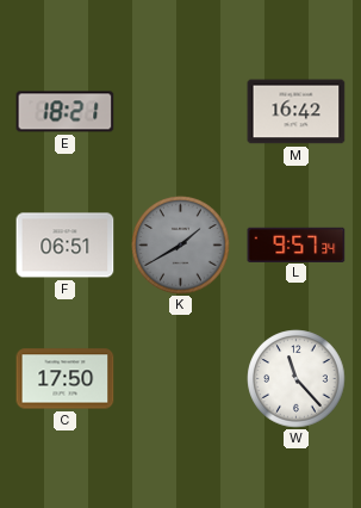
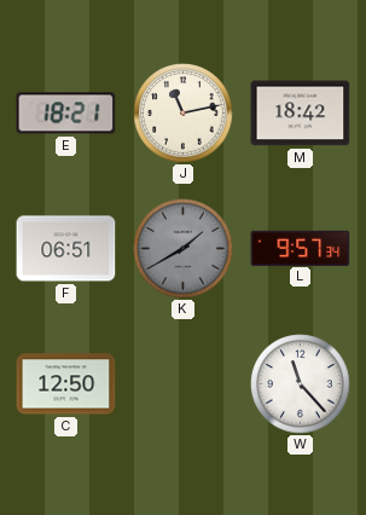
J: none -> 11:13 (184, 114)
M: 16:42 -> 18:42 (301, 114)
C: 17:50 -> 12:50 (66, 384)
